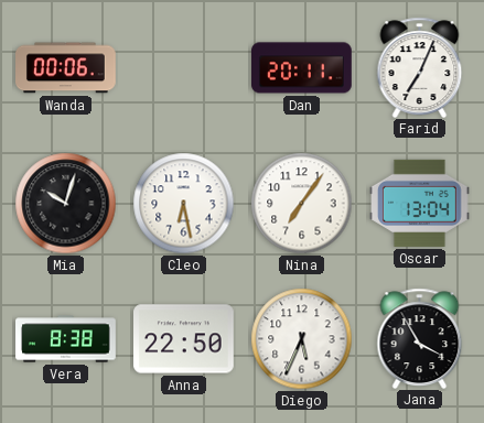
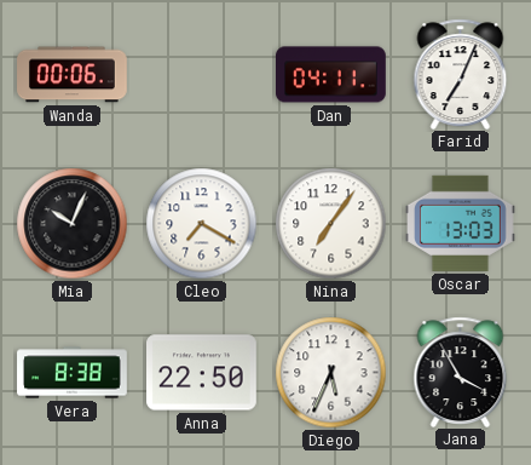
Dan: 20:11 -> 04:11 (331, 75)
Mia: 10:03 -> 10:04 (73, 224)
Cleo: 6:28 -> 7:20 (202, 224)
Oscar: 13:04 -> 13:03 (461, 223)
